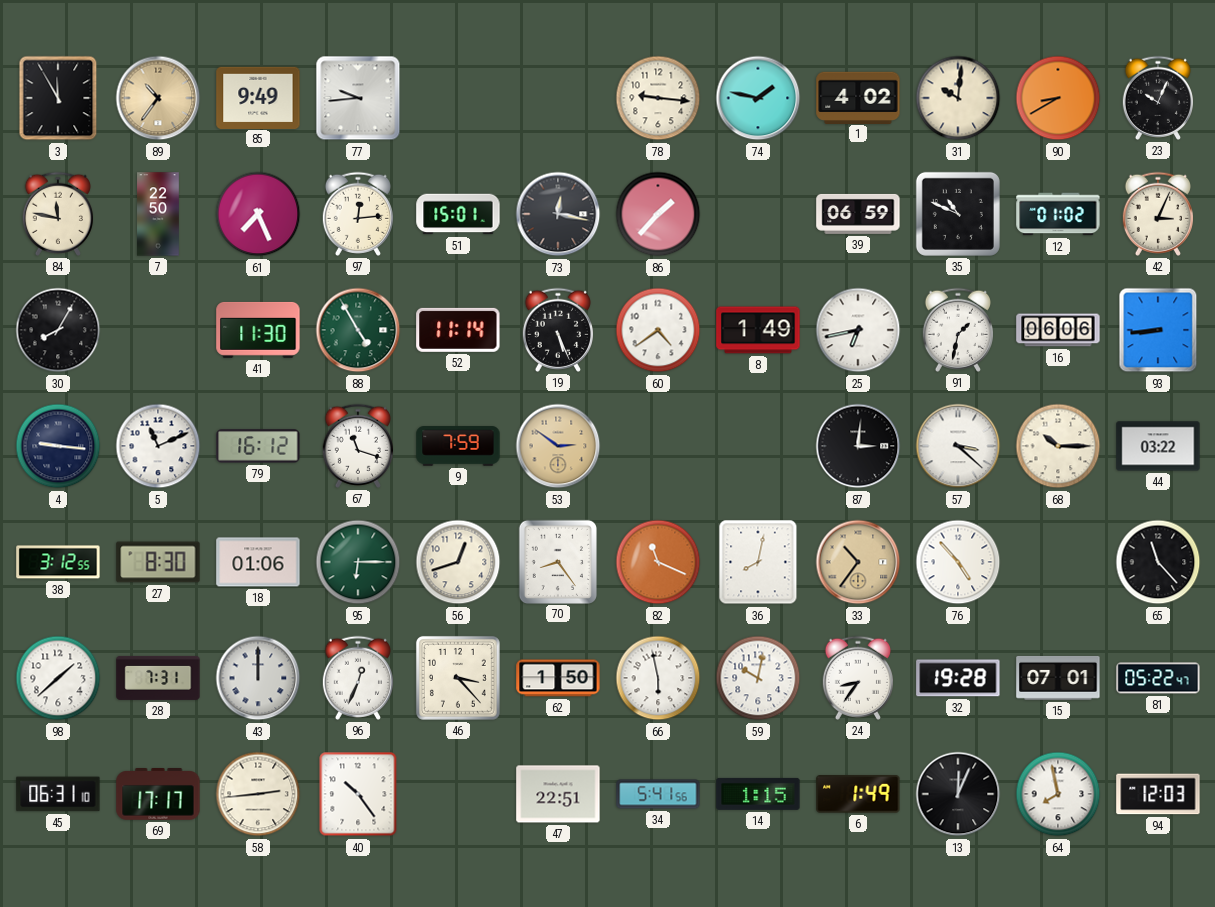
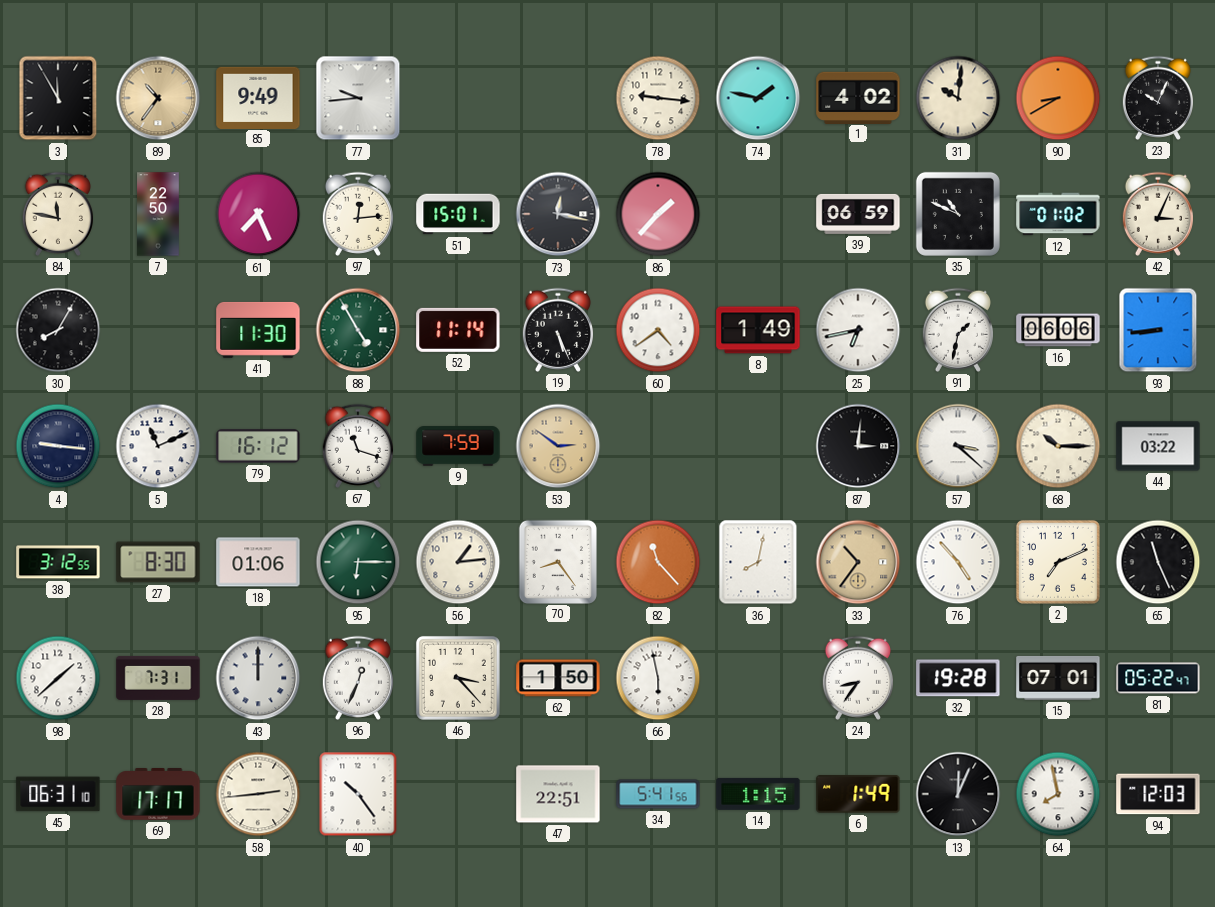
56: 12:42 -> 1:14 (458, 562)
82: 11:19 -> 11:23 (658, 562)
2: none -> 7:11 (1058, 562)
65: 11:23 -> 11:26 (1158, 562)
59: 10:02 -> none (758, 678)
